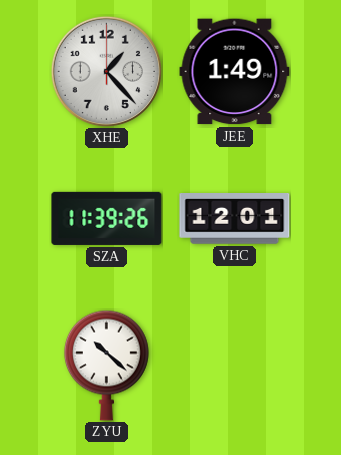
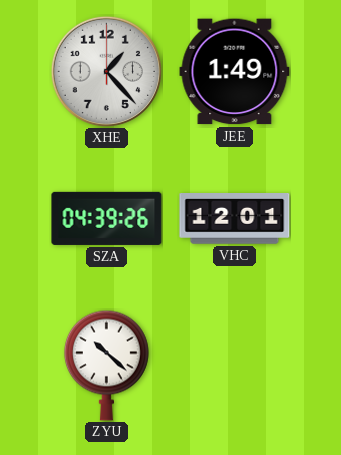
SZA: 11:39 -> 04:39 (107, 218)
